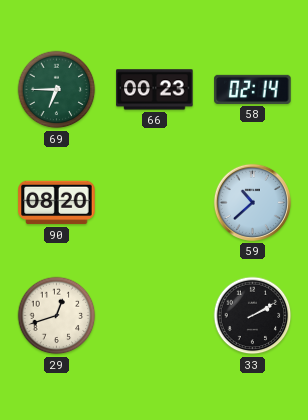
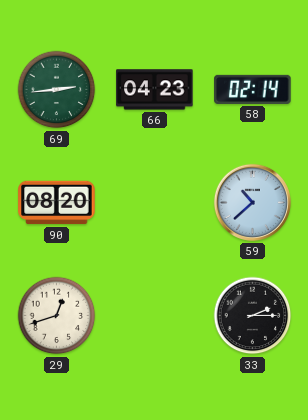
69: 6:45 -> 2:44 (57, 90)
66: 00:23 -> 04:23 (155, 90)
33: 2:10 -> 2:15 (253, 316)
